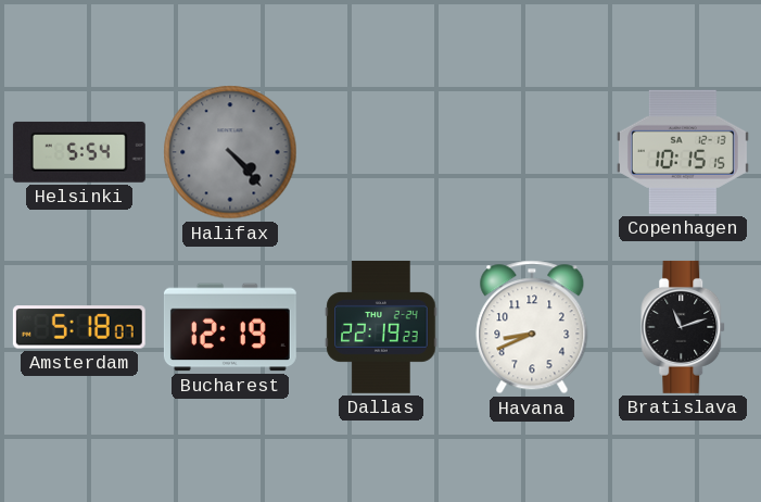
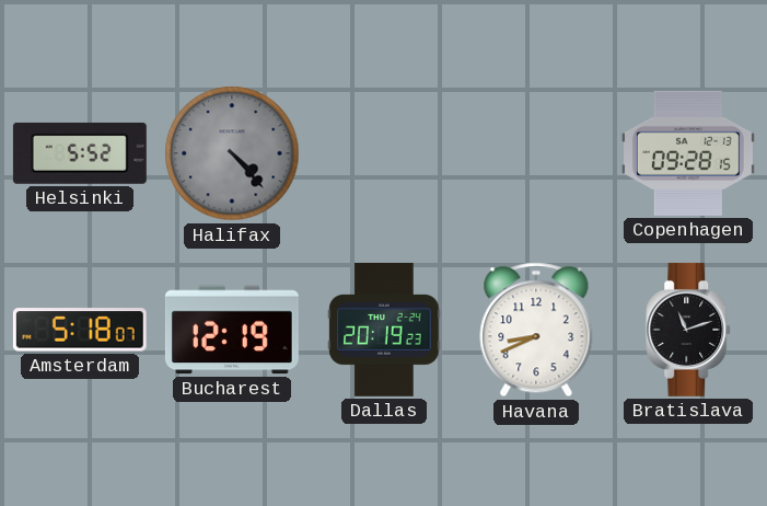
Helsinki: 5:54 -> 5:52 (80, 153)
Copenhagen: 10:15 -> 09:28 (688, 153)
Dallas: 22:19 -> 20:19 (384, 330)
